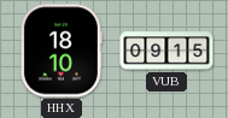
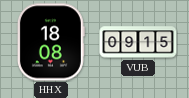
HHX: 18:10 -> 18:08 (51, 42)
